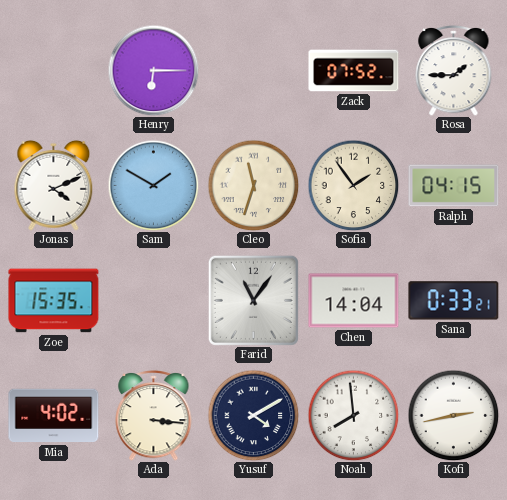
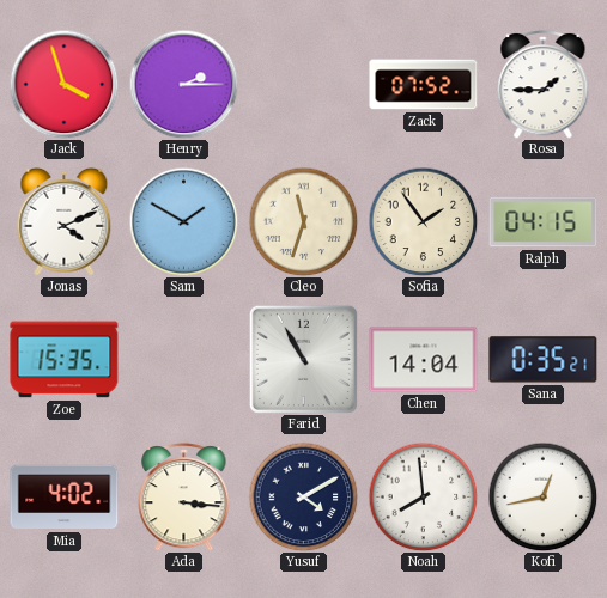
Jack: none -> 3:57 (63, 84)
Henry: 6:15 -> 2:15 (183, 84)
Farid: 11:06 -> 10:55 (303, 359)
Sana: 0:33 -> 0:35 (544, 360)
Kofi: 2:43 -> 12:43 (542, 496)
